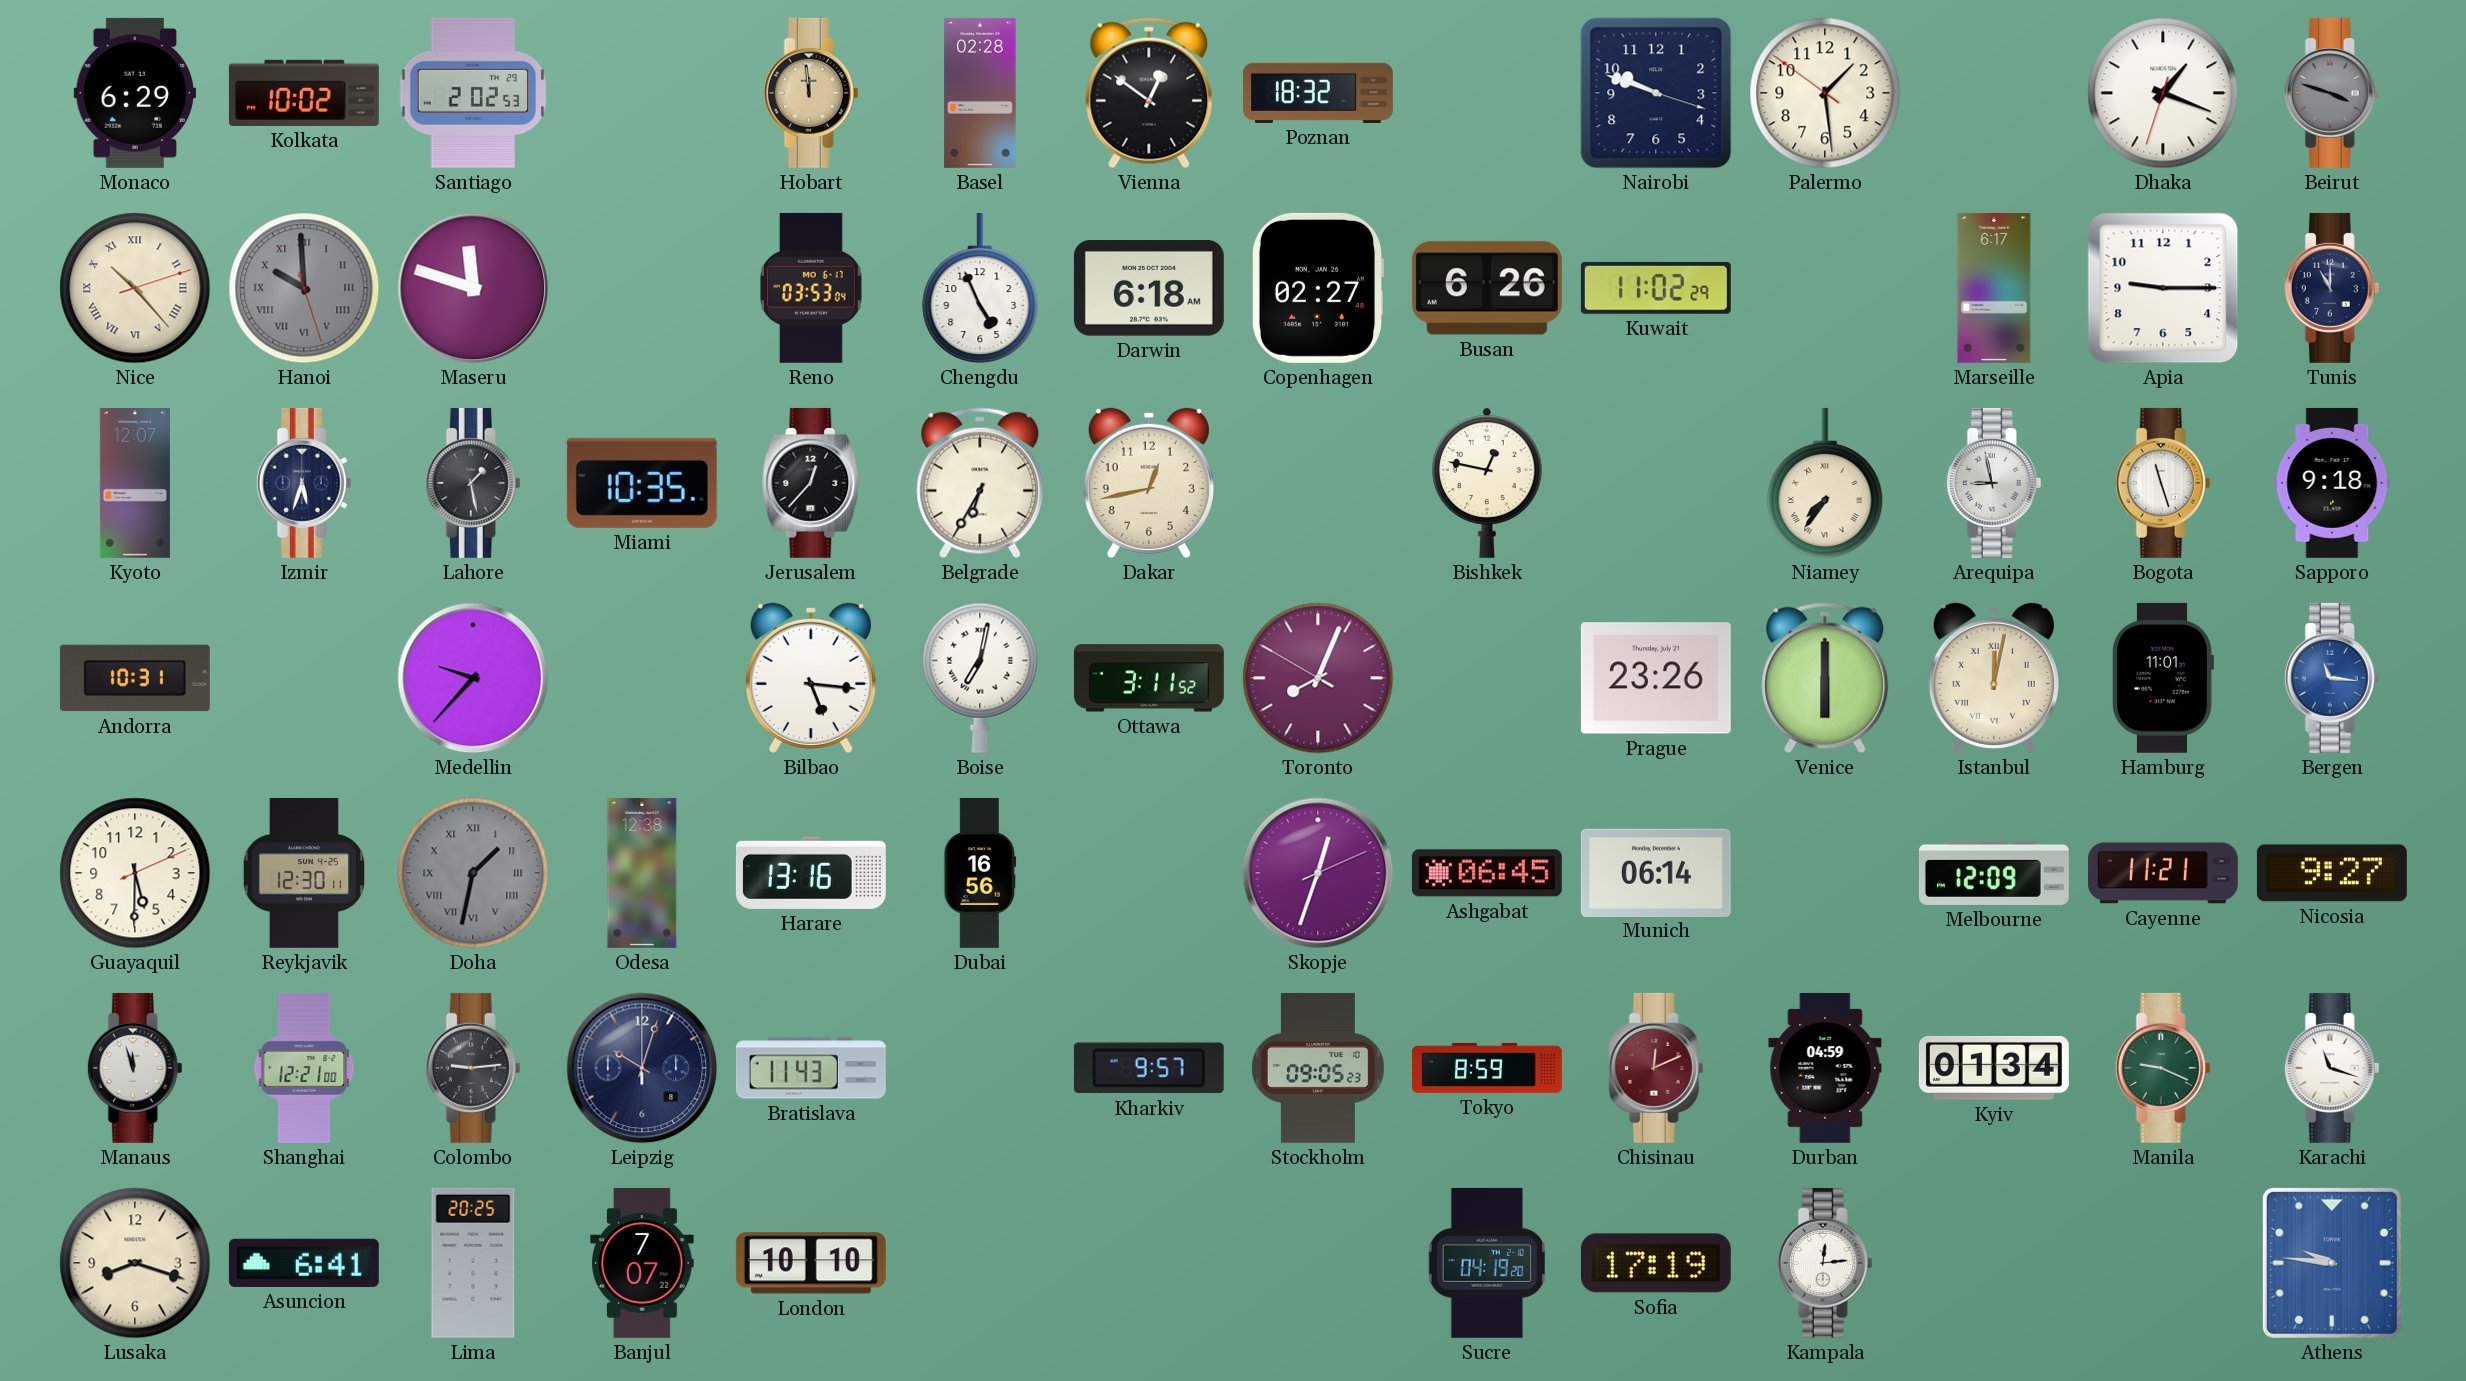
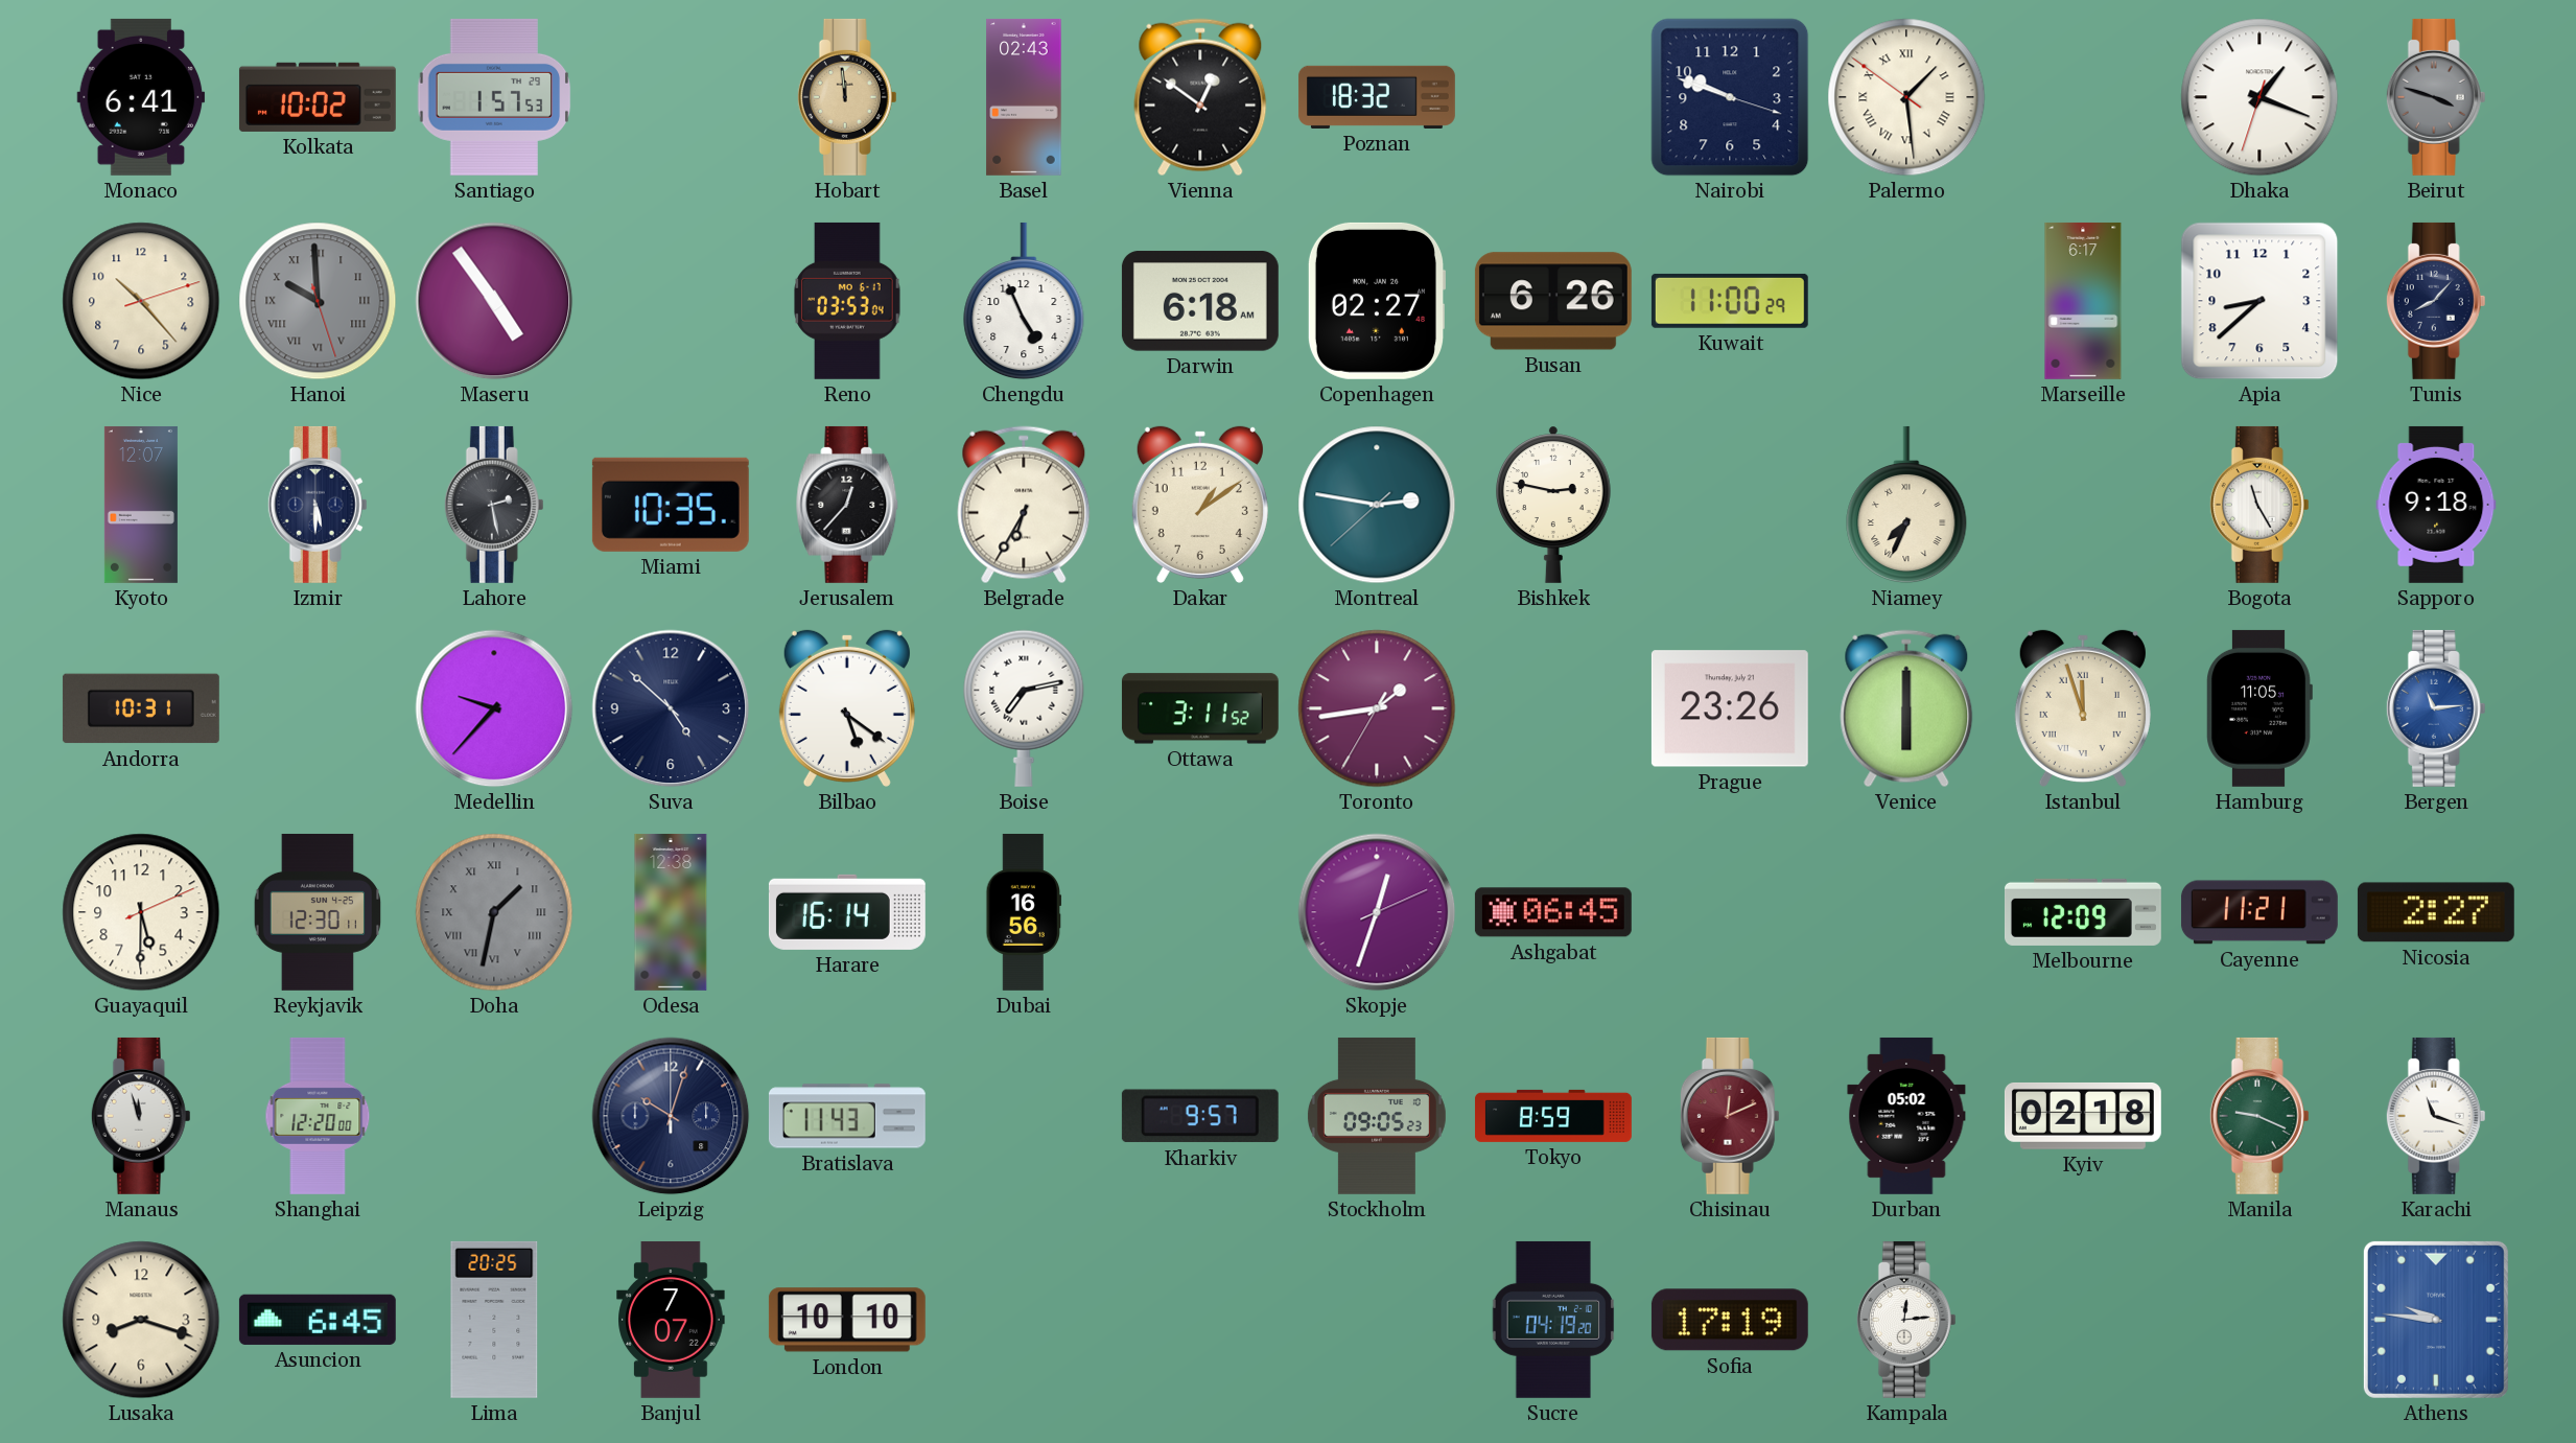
Monaco: 6:29 -> 6:41 (141, 97)
Santiago: 2:02 -> 1:57 (494, 97)
Basel: 02:28 -> 02:43 (1024, 97)
Palermo numerals: Arabic -> Roman (1906, 97)
Nice numerals: Roman -> Arabic (141, 301)
Maseru: 11:48 -> 4:54 (494, 301)
Kuwait: 11:02 -> 11:00 (1730, 301)
Apia: 9:15 -> 8:38 (2259, 301)
Tunis: 11:00 -> 8:07 (2436, 301)
Izmir: 5:33 -> 5:30 (318, 505)
Lahore: 1:28 -> 2:28 (494, 505)
Dakar: 12:43 -> 1:09 (1200, 505)
Montreal: none -> 2:46 (1377, 505)
Bishkek: 12:47 -> 2:47 (1554, 505)
Niamey: 7:36 -> 7:34 (1906, 505)
Arequipa: 8:58 -> none (1994, 483)
Bogota: 11:27 -> 11:25 (2259, 505)
Suva: none -> 4:52 (671, 708)
Bilbao: 5:16 -> 5:21 (847, 708)
Boise: 7:02 -> 7:13 (1024, 708)
Toronto: 8:03 -> 1:43 (1377, 708)
Istanbul: 12:02 -> 11:57 (2083, 708)
Hamburg: 11:01 -> 11:05 (2259, 708)
Bergen: 11:16 -> 11:14 (2436, 708)
Harare: 13:16 -> 16:14 (847, 912)
Munich: 06:14 -> none (1656, 872)
Nicosia: 9:27 -> 2:27 (2436, 912)
Shanghai: 12:21 -> 12:20 (318, 1116)
Colombo: 9:14 -> none (473, 1068)
Durban: 04:59 -> 05:02 (1906, 1116)
Kyiv: 01:34 -> 02:18 (2083, 1116)
Asuncion: 6:41 -> 6:45 (318, 1320)
